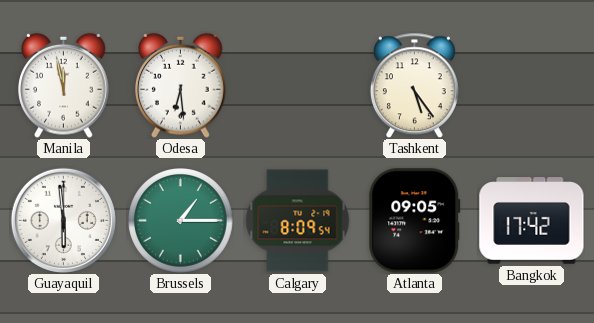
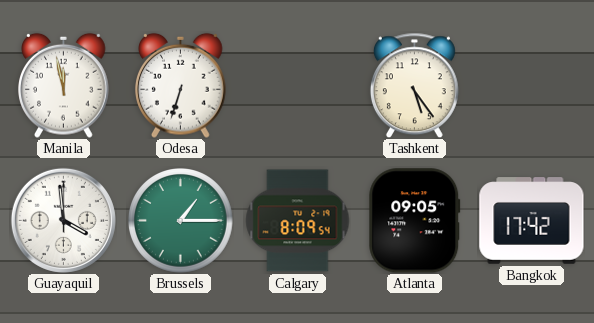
Odesa: 6:29 -> 6:33 (181, 85)
Guayaquil: 5:59 -> 3:59 (63, 220)
